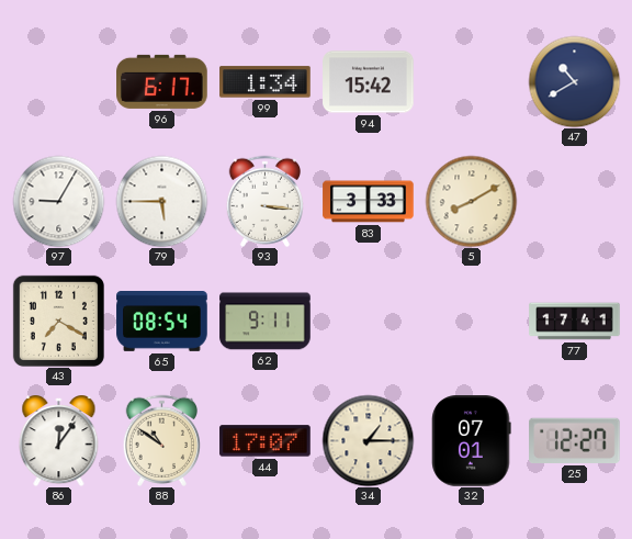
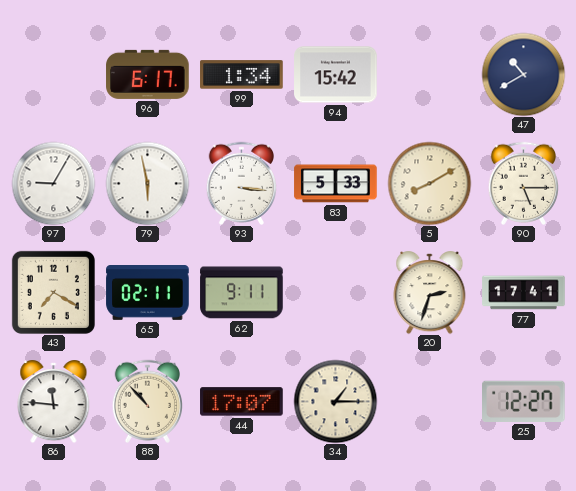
79: 5:45 -> 5:58 (147, 183)
83: 3:33 -> 5:33 (336, 184)
90: none -> 5:15 (523, 183)
65: 08:54 -> 02:11 (148, 293)
20: none -> 2:33 (430, 293)
86: 12:06 -> 11:46 (54, 402)
88: 10:51 -> 10:53 (147, 401)
32: 07:01 -> none (472, 441)
